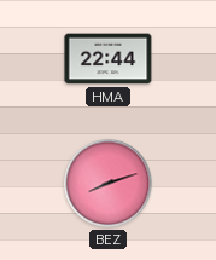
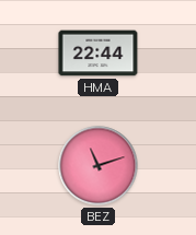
BEZ: 8:12 -> 11:12 (99, 166)
